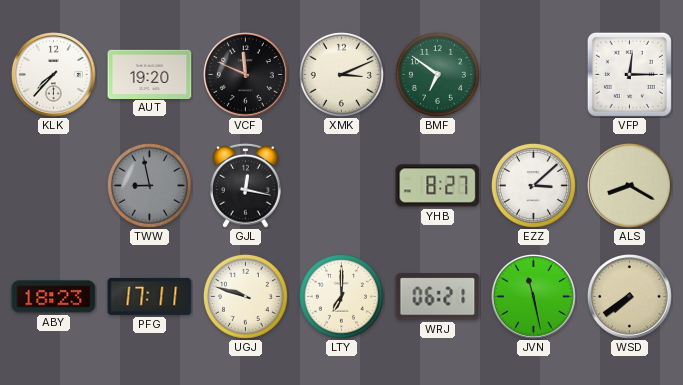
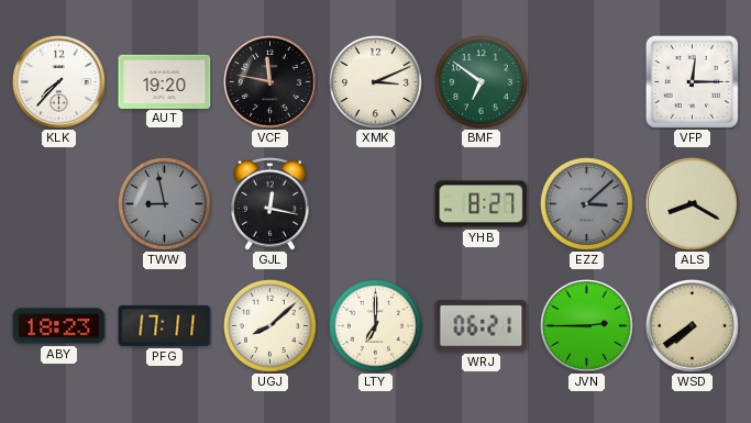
VCF: 11:49 -> 11:47 (270, 82)
EZZ dial: white -> grey (586, 203)
UGJ: 9:48 -> 8:08 (269, 325)
JVN: 11:28 -> 2:45 (587, 326)
